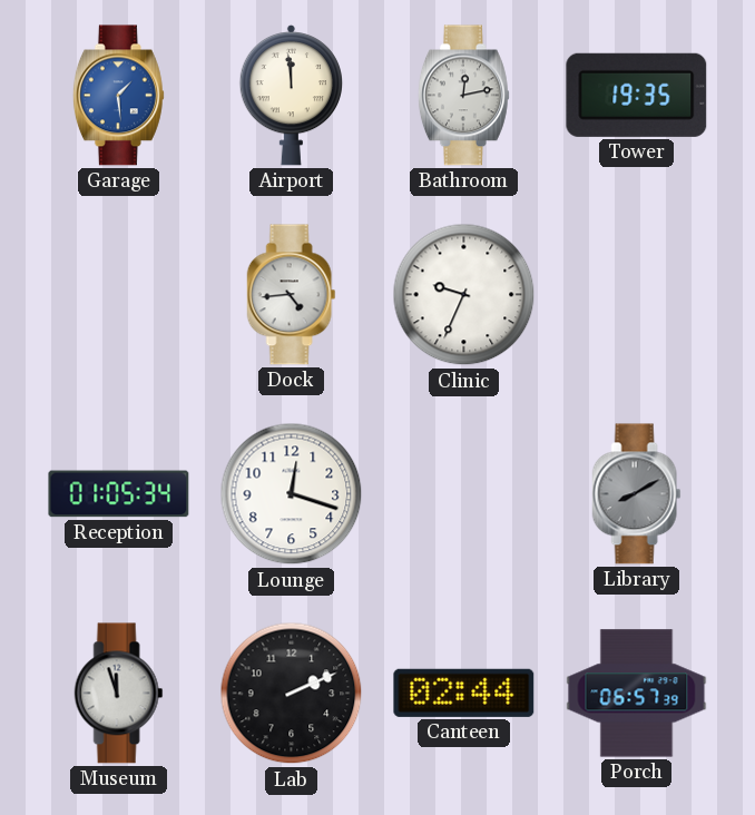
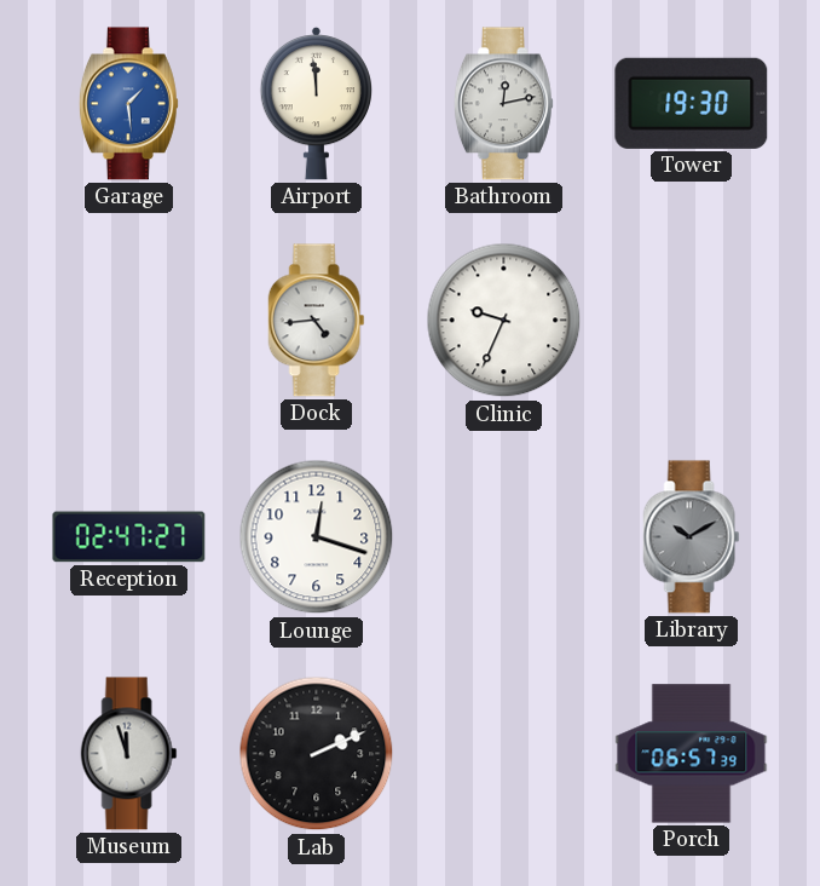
Tower: 19:35 -> 19:30 (692, 103)
Reception: 01:05 -> 02:47 (129, 537)
Library: 8:10 -> 10:10 (692, 537)
Canteen: 02:44 -> none (464, 693)
